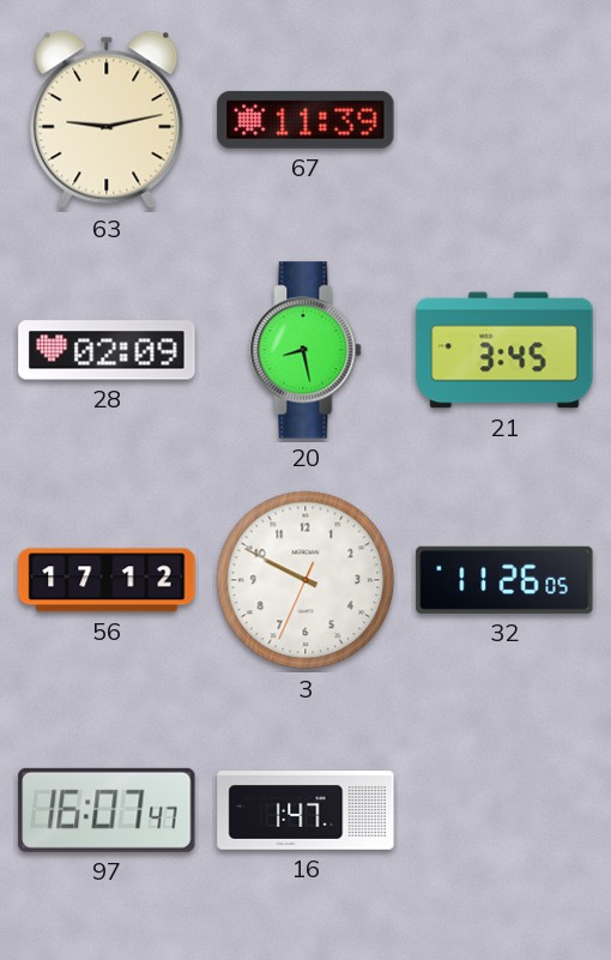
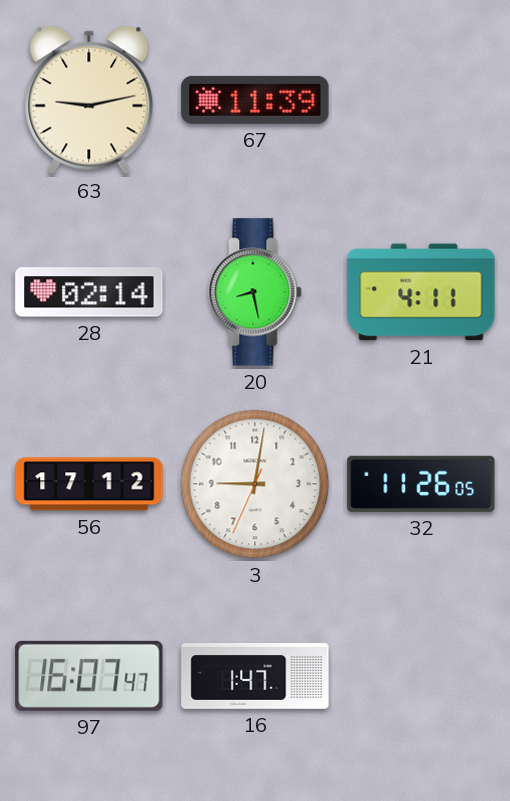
28: 02:09 -> 02:14 (89, 292)
21: 3:45 -> 4:11 (421, 292)
3: 9:49 -> 9:01 (255, 484)
